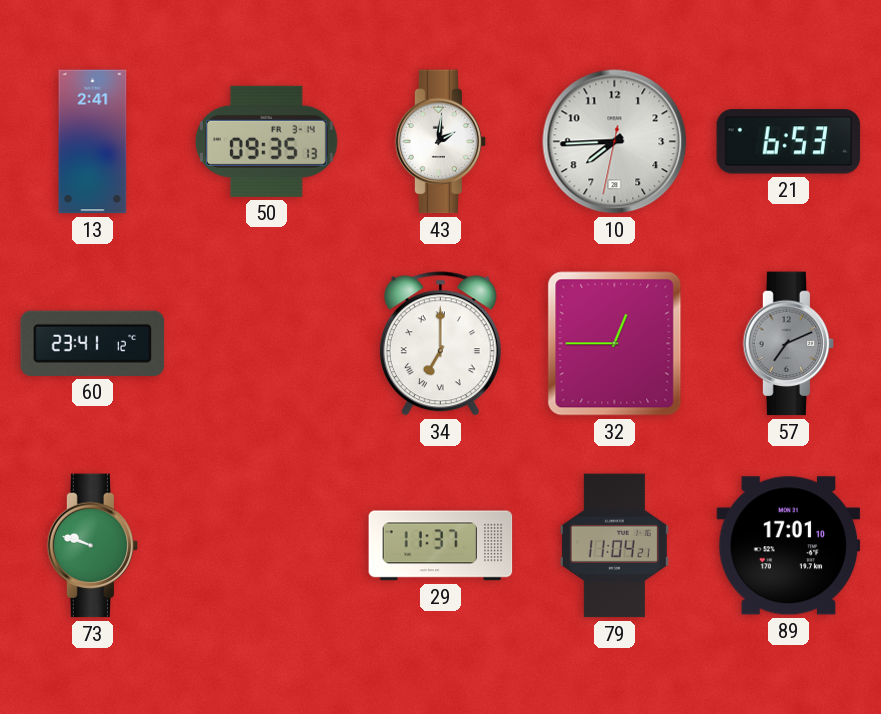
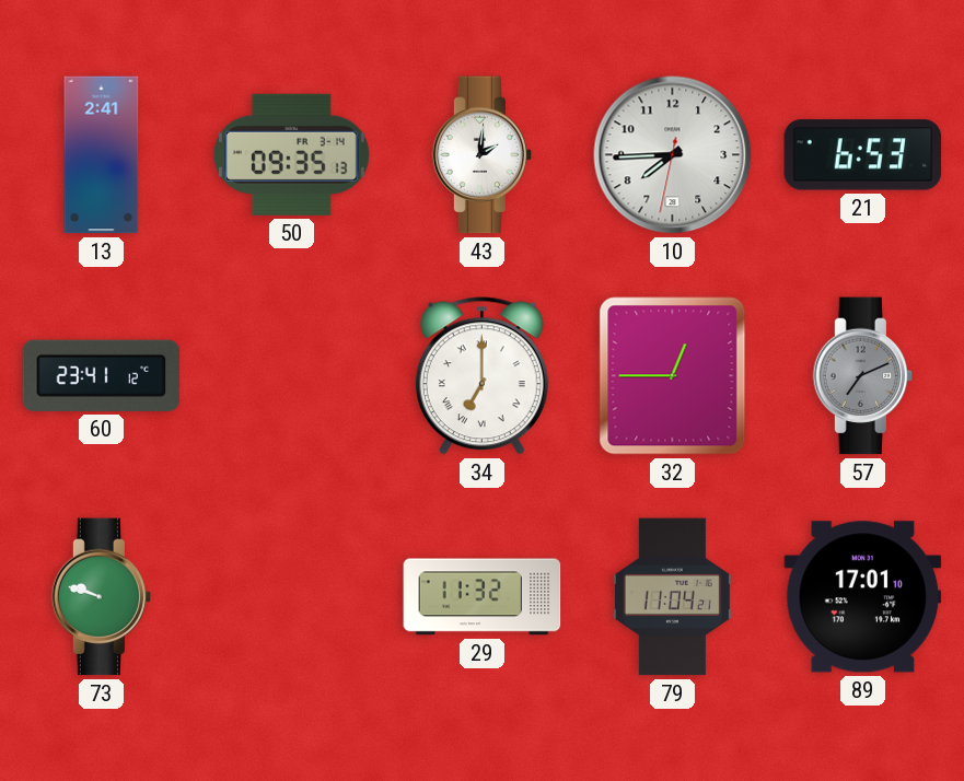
29: 11:37 -> 11:32 (483, 597)
